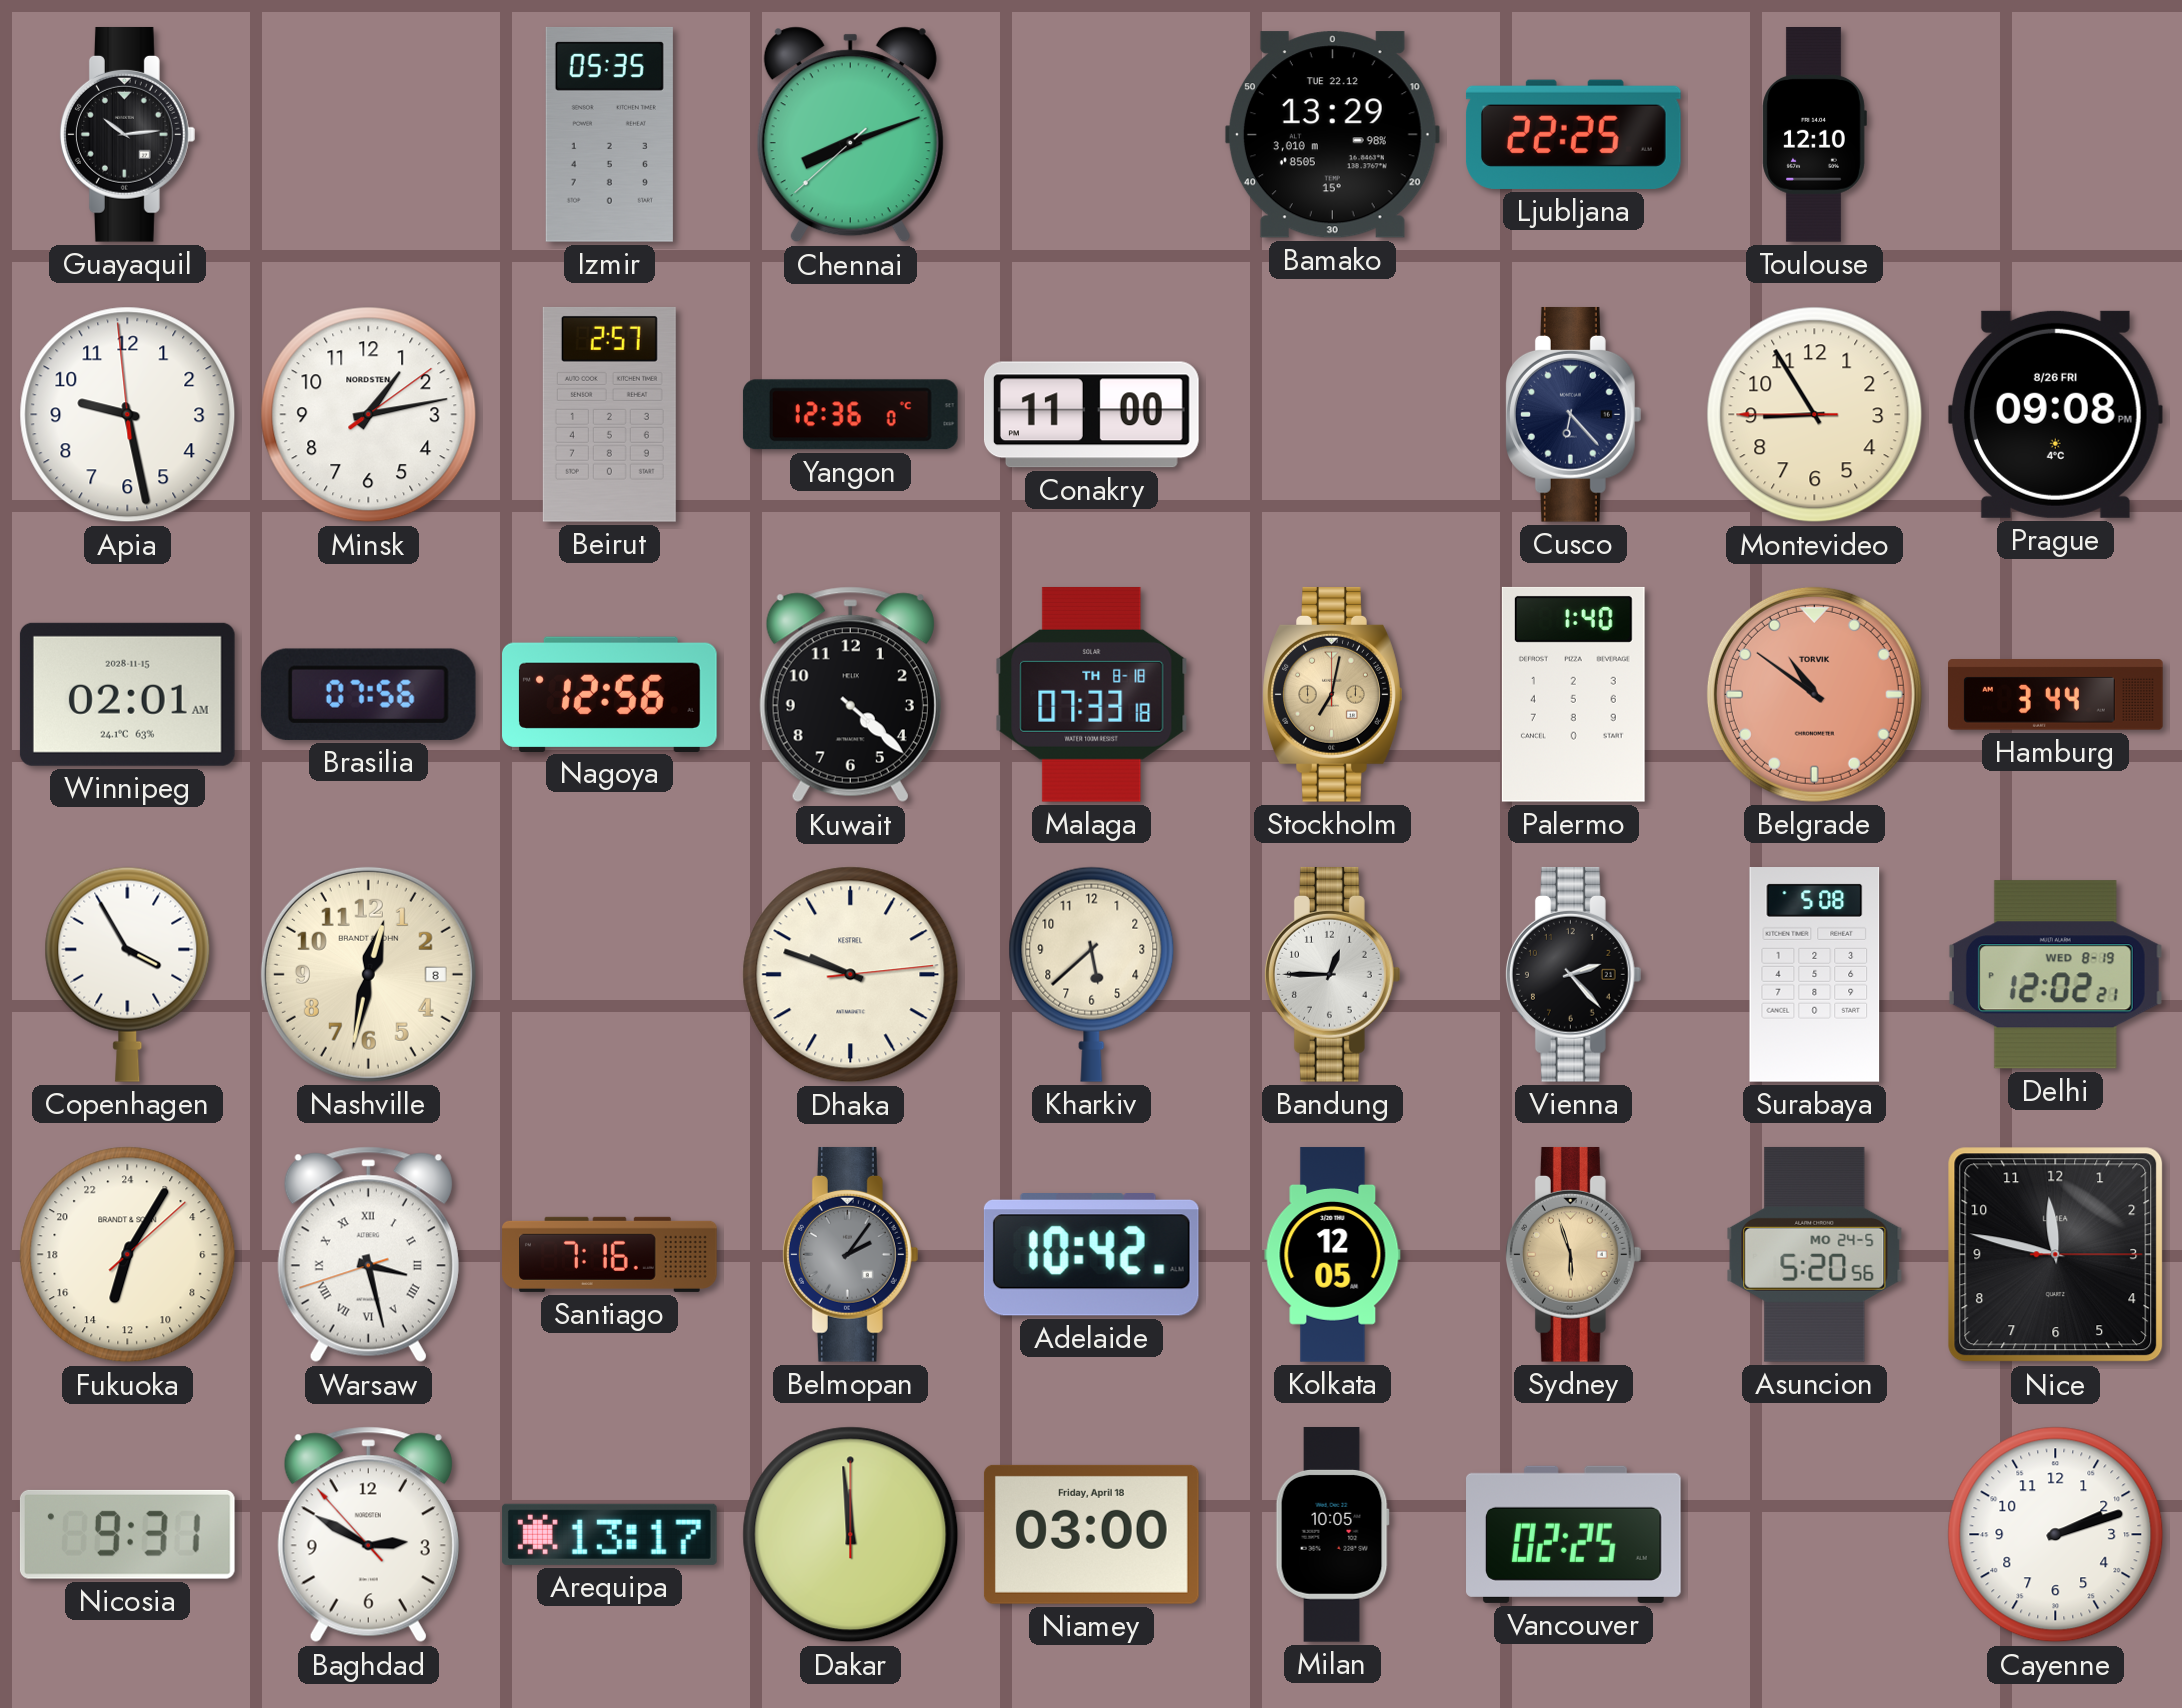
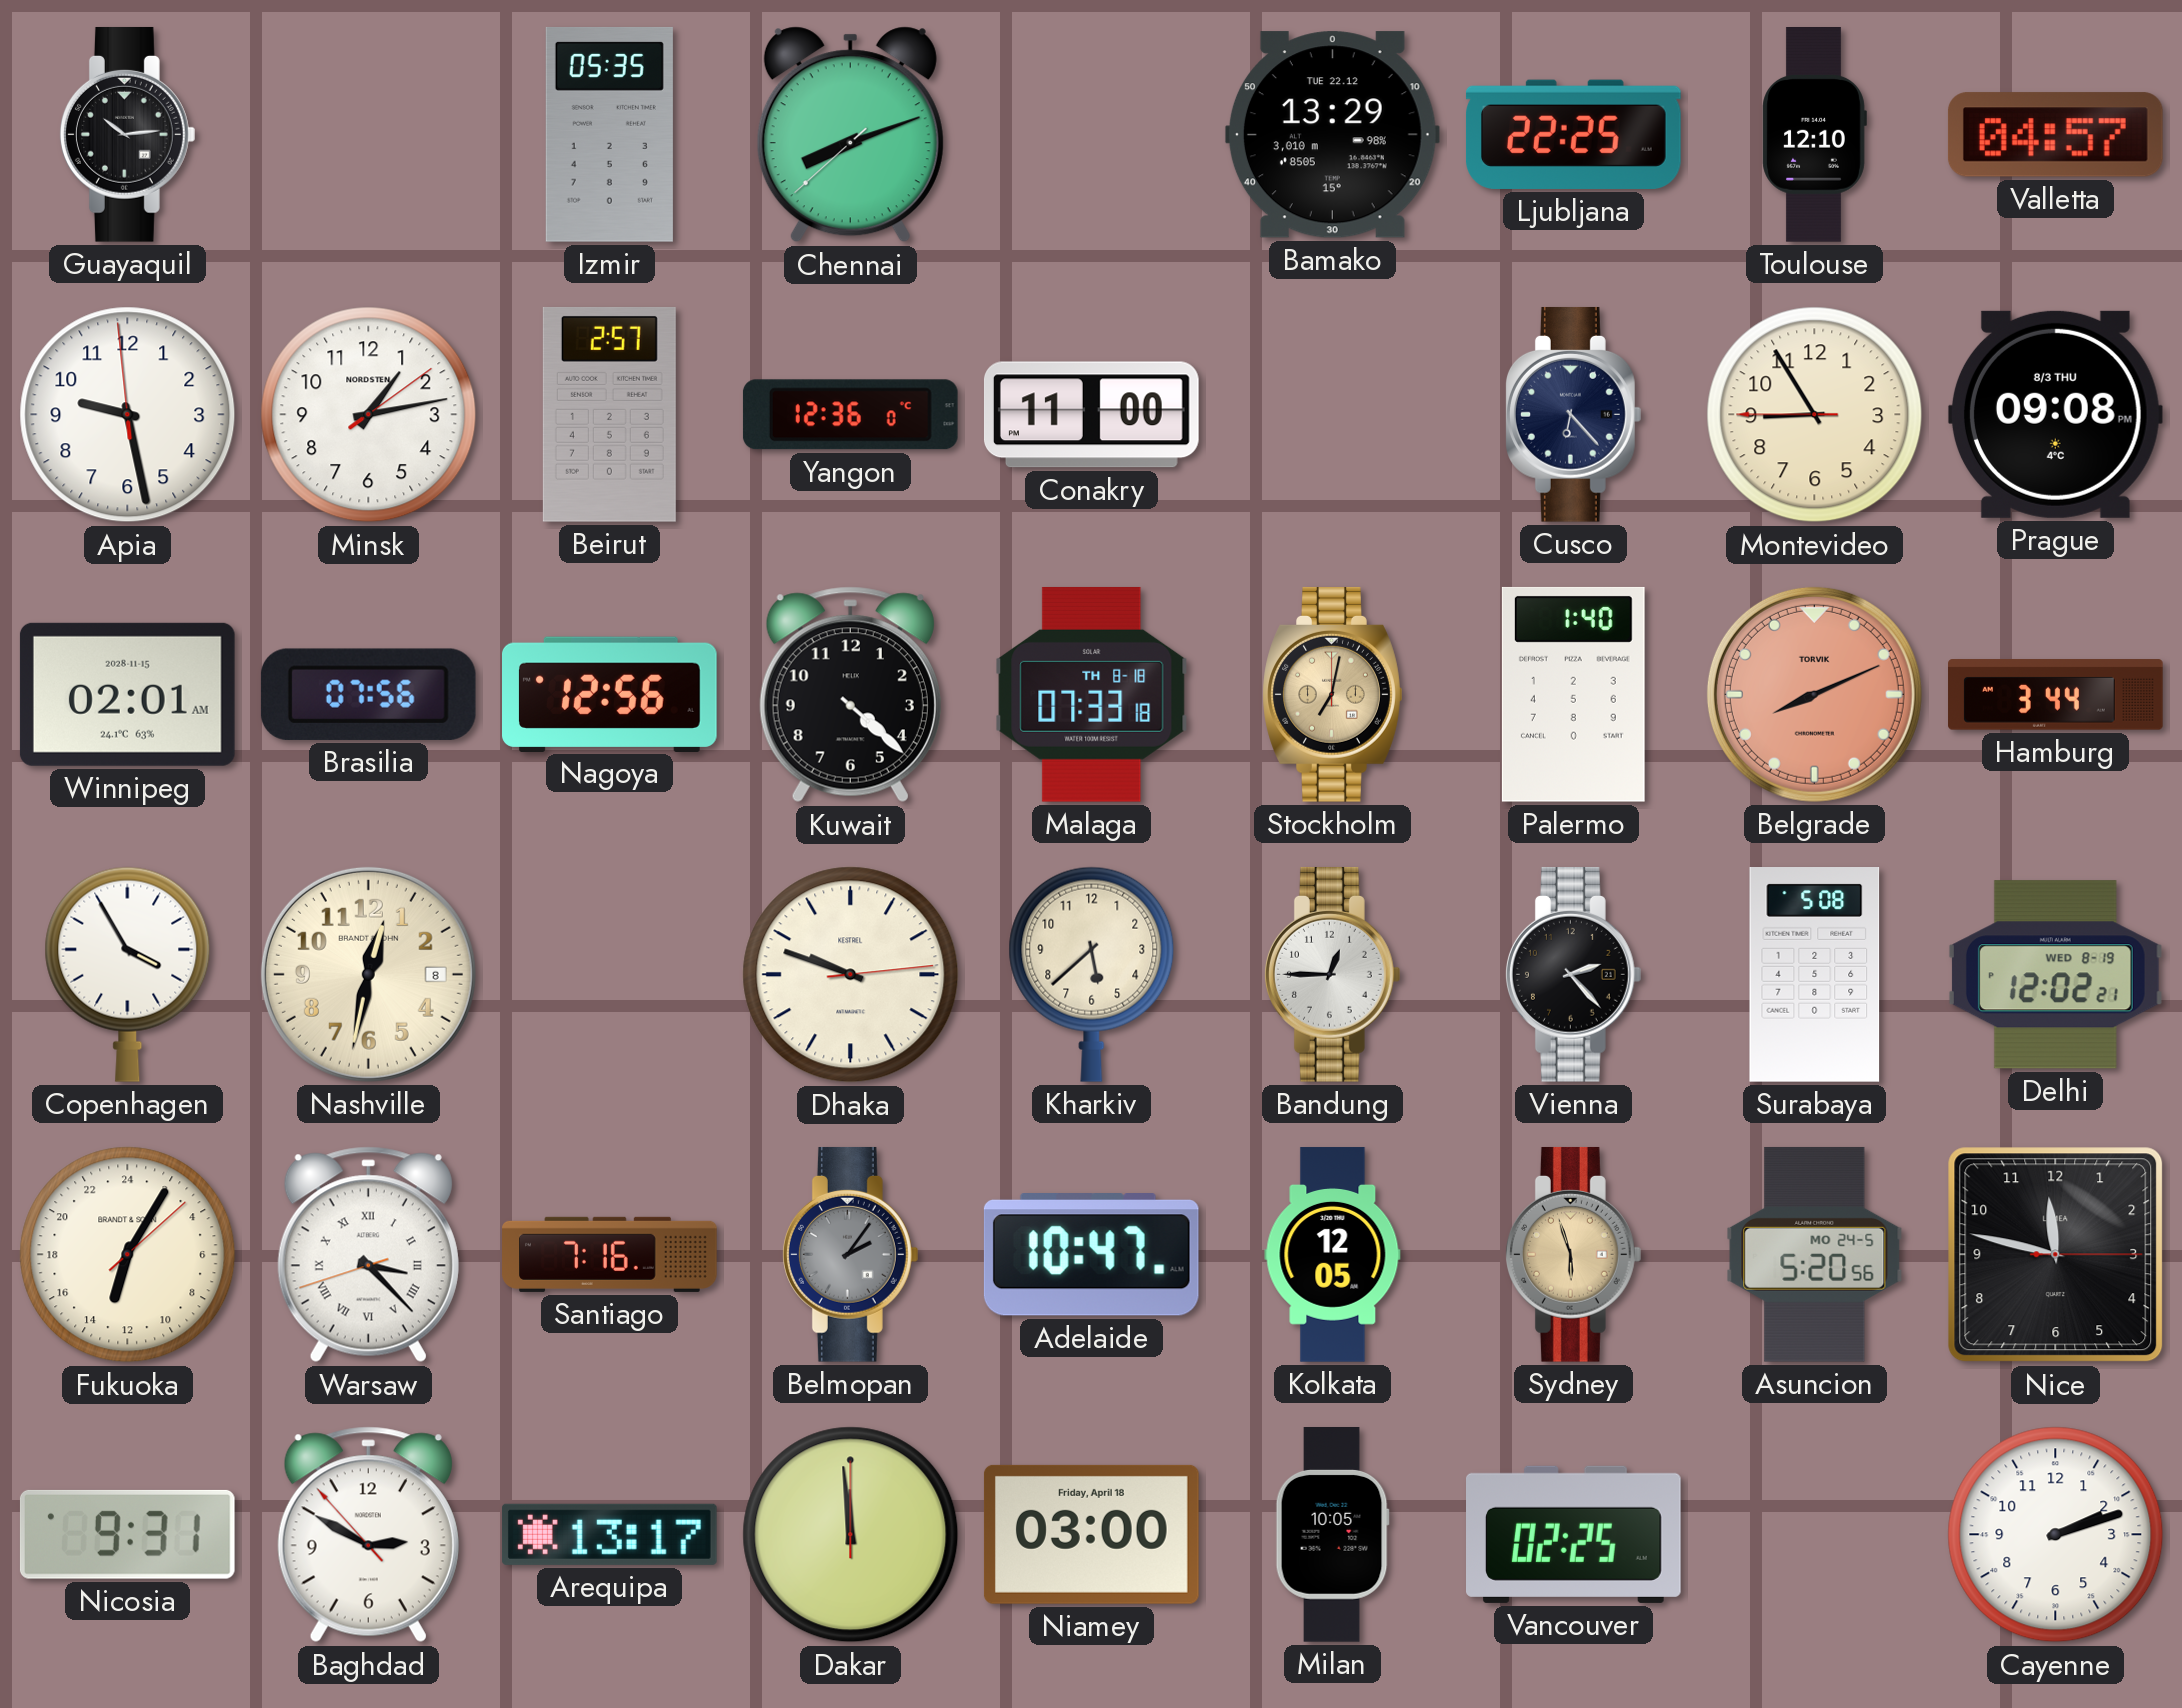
Valletta: none -> 04:57 (2055, 135)
Prague date: 8/26 FRI -> 8/3 THU (2055, 414)
Belgrade: 10:51 -> 8:11 (1814, 694)
Warsaw: 3:27 -> 3:22 (368, 1255)
Adelaide: 10:42 -> 10:47 (1091, 1255)
